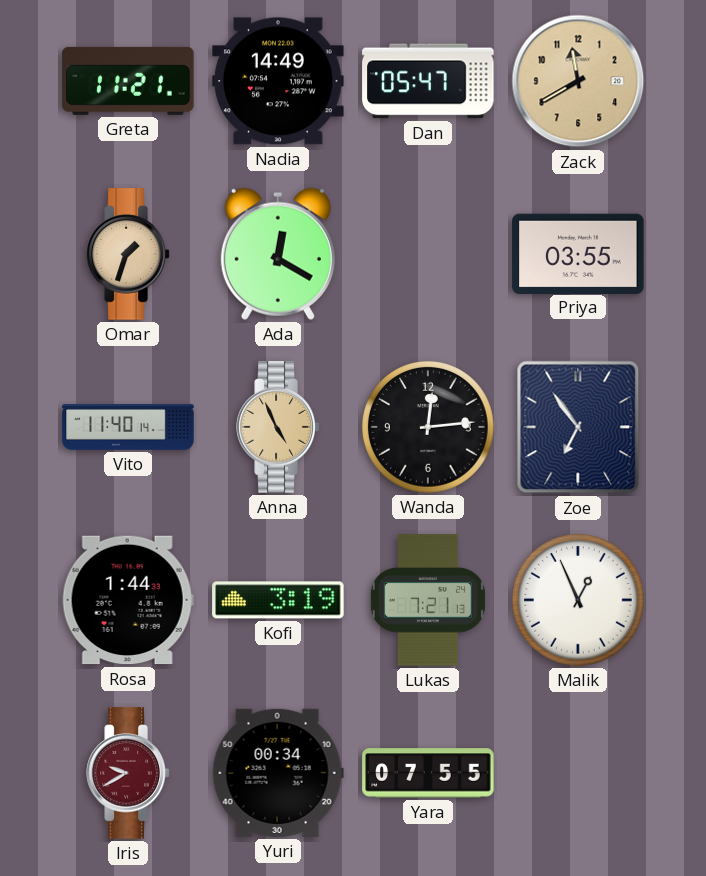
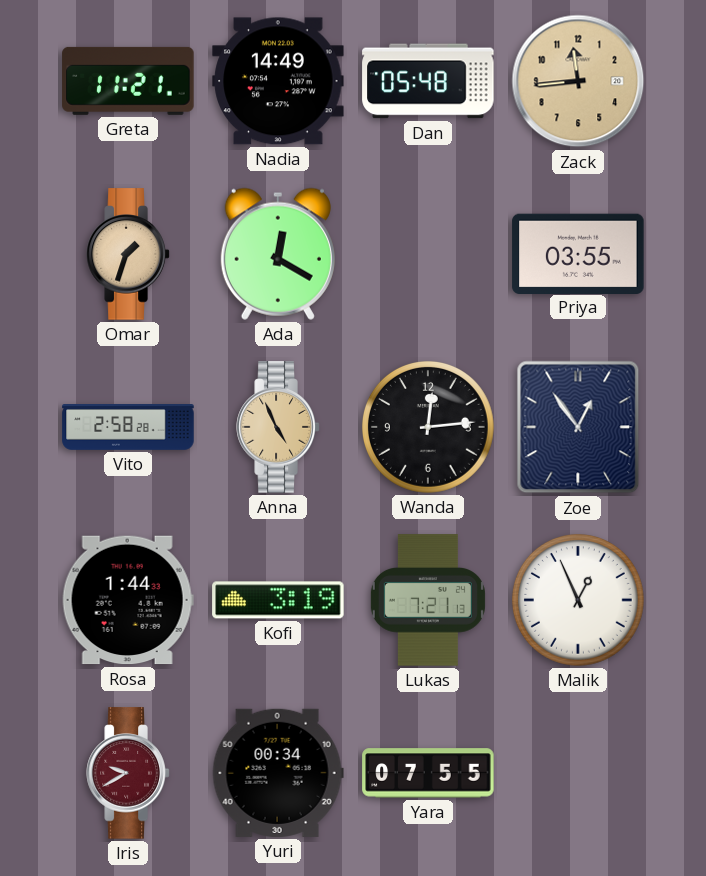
Dan: 05:47 -> 05:48 (428, 81)
Zack: 11:40 -> 11:44 (578, 81)
Vito: 11:40 -> 2:58 (128, 427)
Zoe: 6:54 -> 12:54 (578, 427)
